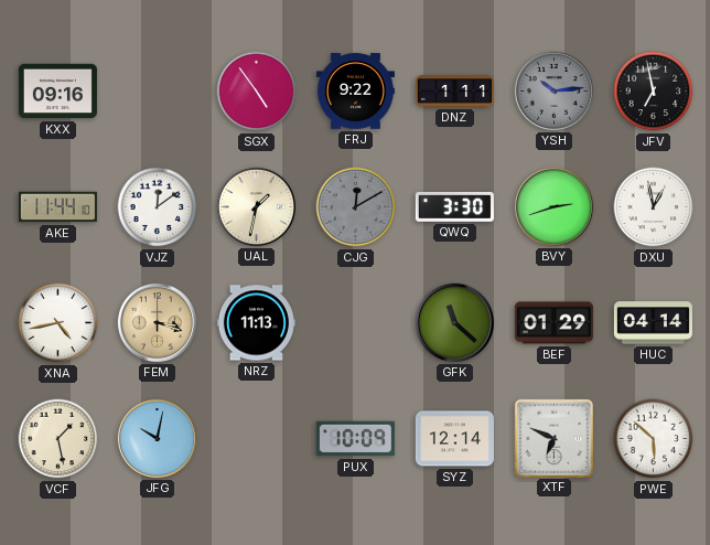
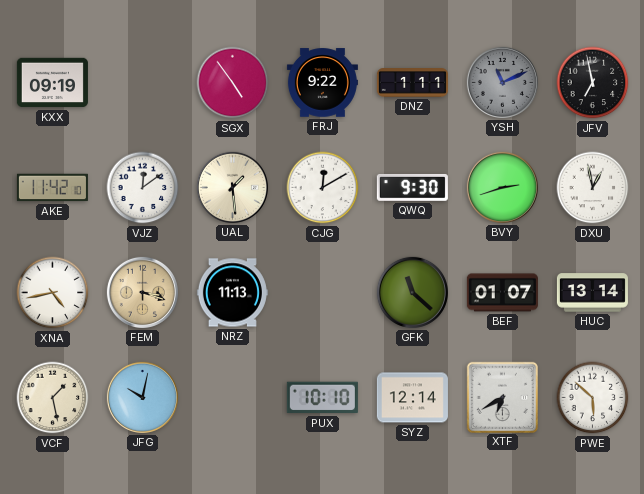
KXX: 09:16 -> 09:19 (52, 83)
YSH: 10:14 -> 11:11 (502, 82)
AKE: 11:44 -> 11:42 (52, 188)
UAL: 1:32 -> 1:29 (232, 187)
CJG dial: grey -> white (323, 188)
QWQ: 3:30 -> 9:30 (412, 187)
BEF: 01:29 -> 01:07 (502, 293)
HUC: 04:14 -> 13:14 (592, 293)
PUX: 10:09 -> 10:10 (322, 398)
XTF: 6:49 -> 6:40 (502, 397)
